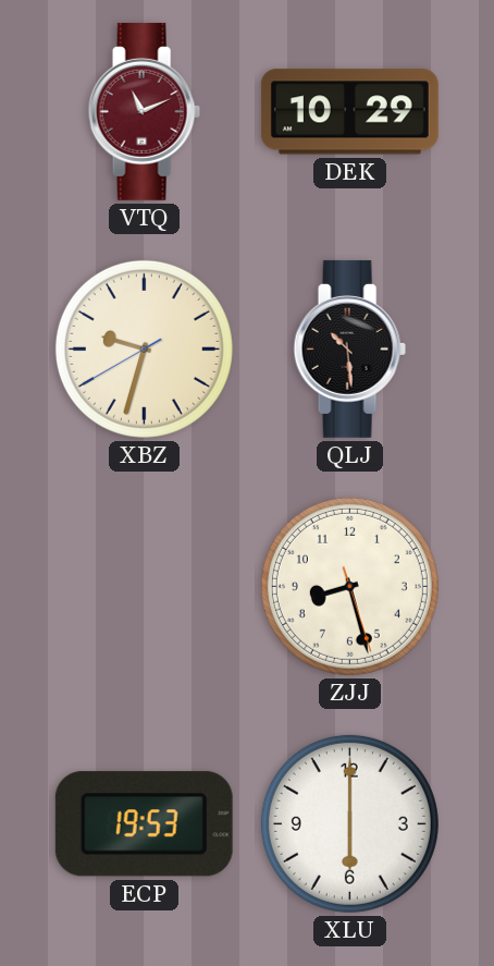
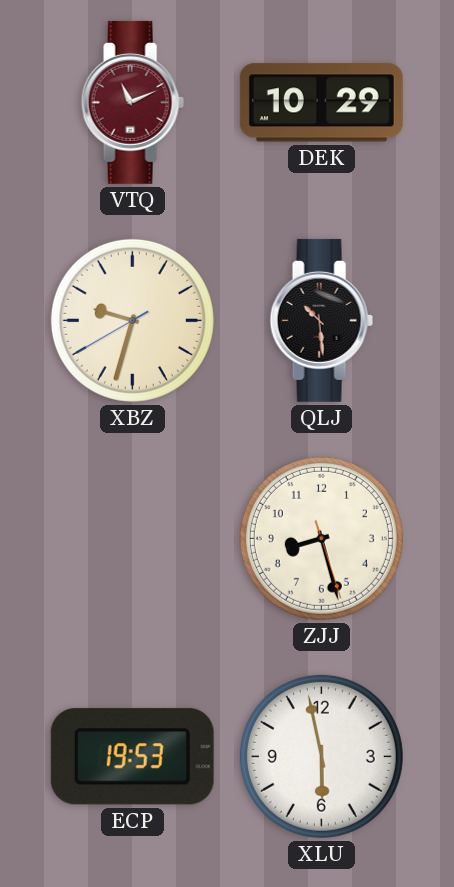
XLU: 6:00 -> 5:58 (321, 756)
